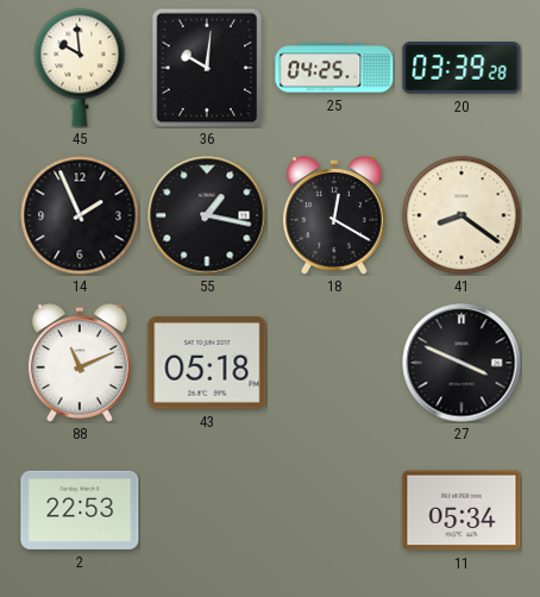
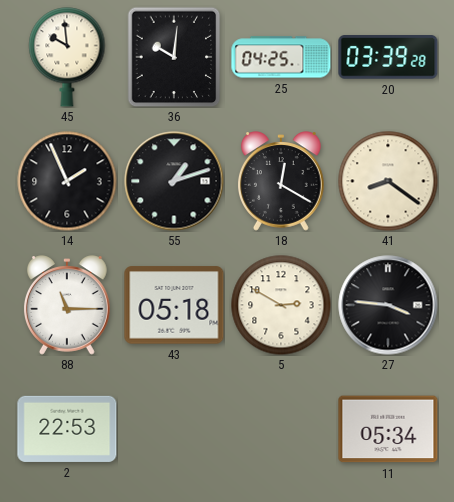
55: 1:17 -> 1:12 (174, 181)
88: 11:11 -> 11:15 (67, 305)
5: none -> 2:50 (281, 305)
27: 3:49 -> 3:46 (388, 305)
